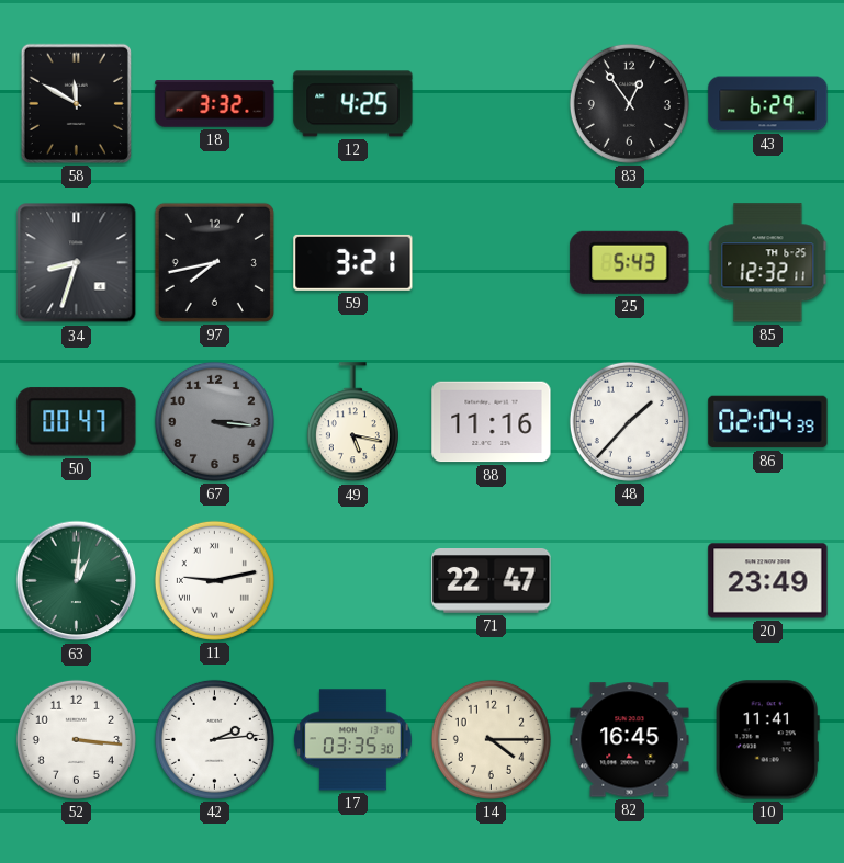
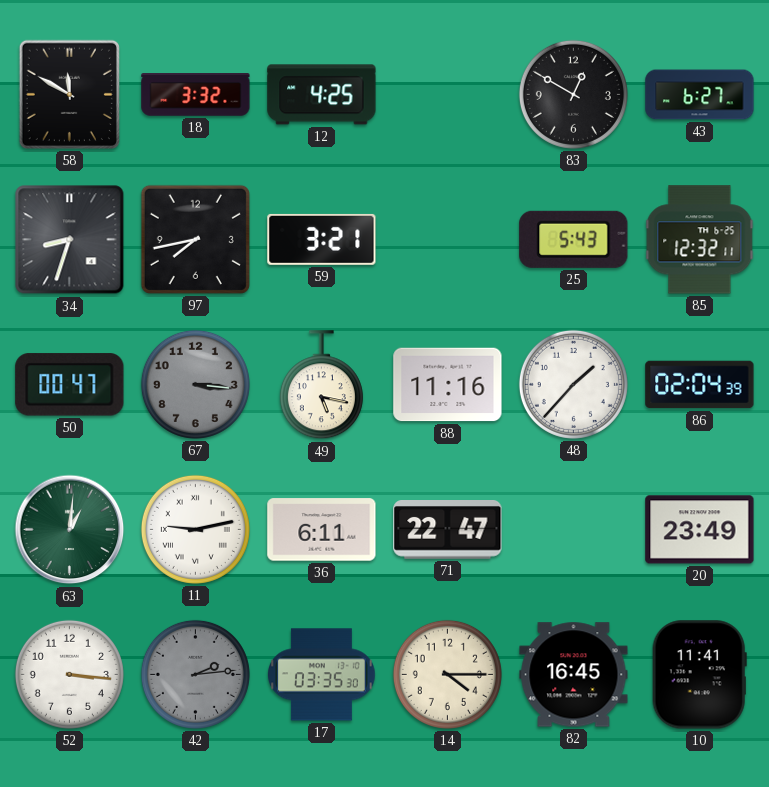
83: 12:54 -> 12:50 (573, 94)
43: 6:29 -> 6:27 (700, 95)
36: none -> 6:11 (322, 530)
42 dial: white -> grey (195, 674)
